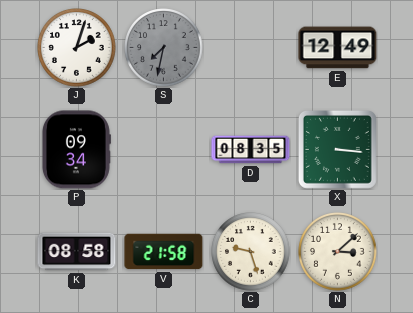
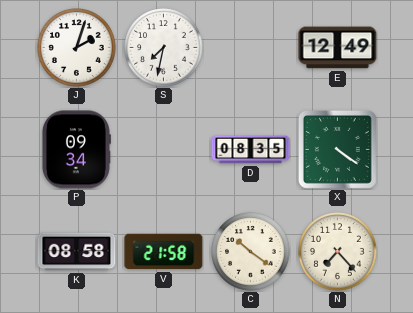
S dial: grey -> white (164, 48)
X: 3:16 -> 4:21 (337, 149)
C: 9:27 -> 10:21 (251, 252)
N: 3:08 -> 7:23 (338, 252)
